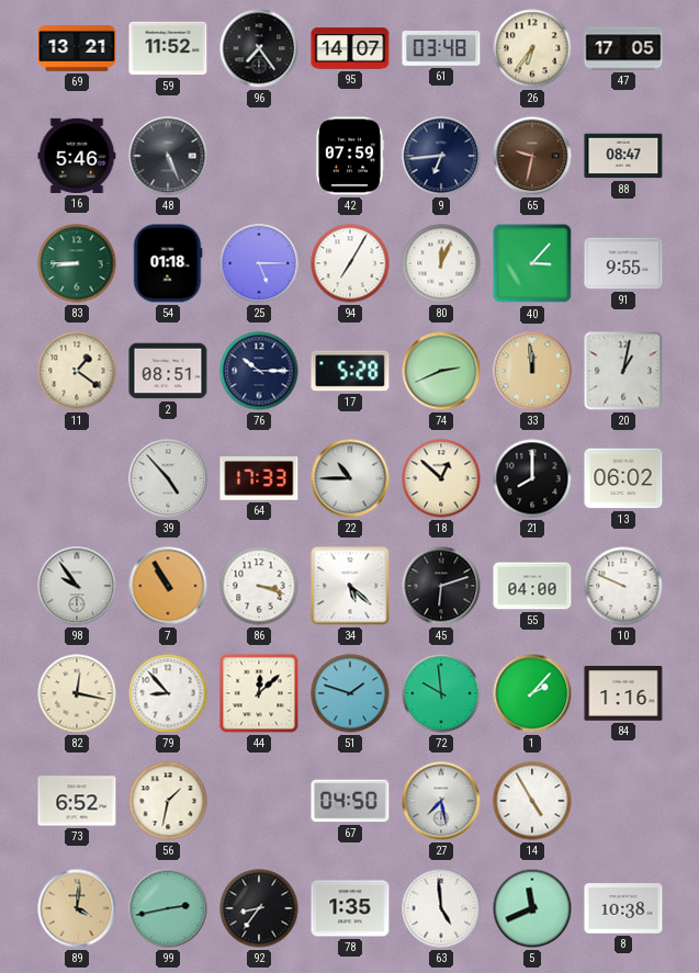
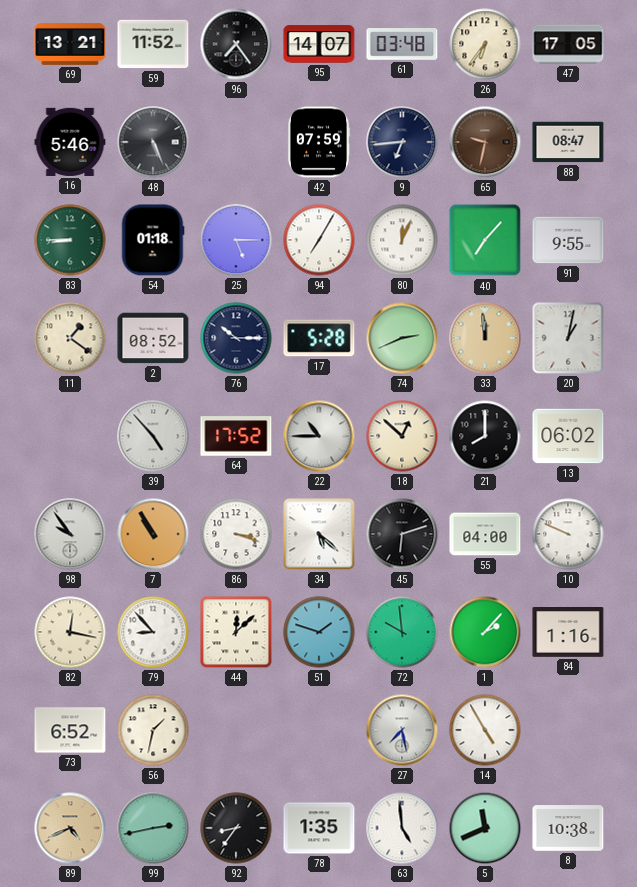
40: 3:07 -> 7:07 (485, 240)
2: 08:51 -> 08:52 (153, 338)
64: 17:33 -> 17:52 (236, 436)
67: 04:50 -> none (350, 801)
89: 4:01 -> 4:41 (70, 828)
